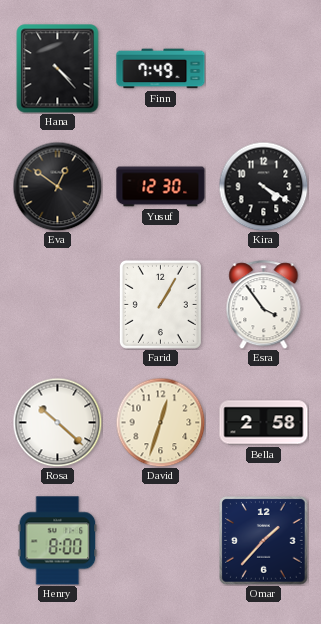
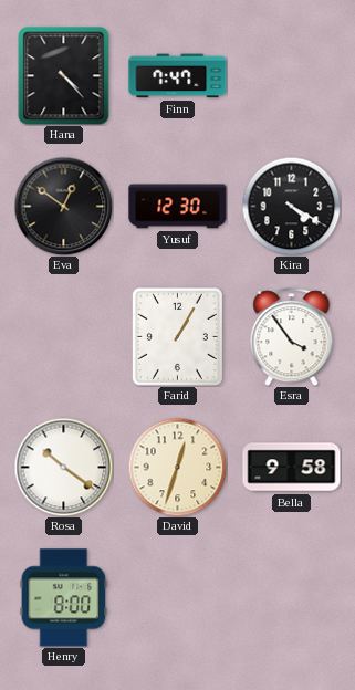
Finn: 7:49 -> 7:47 (178, 76)
Rosa: 10:22 -> 10:21 (63, 467)
Bella: 2:58 -> 9:58 (292, 468)
Omar: 1:37 -> none (264, 541)
